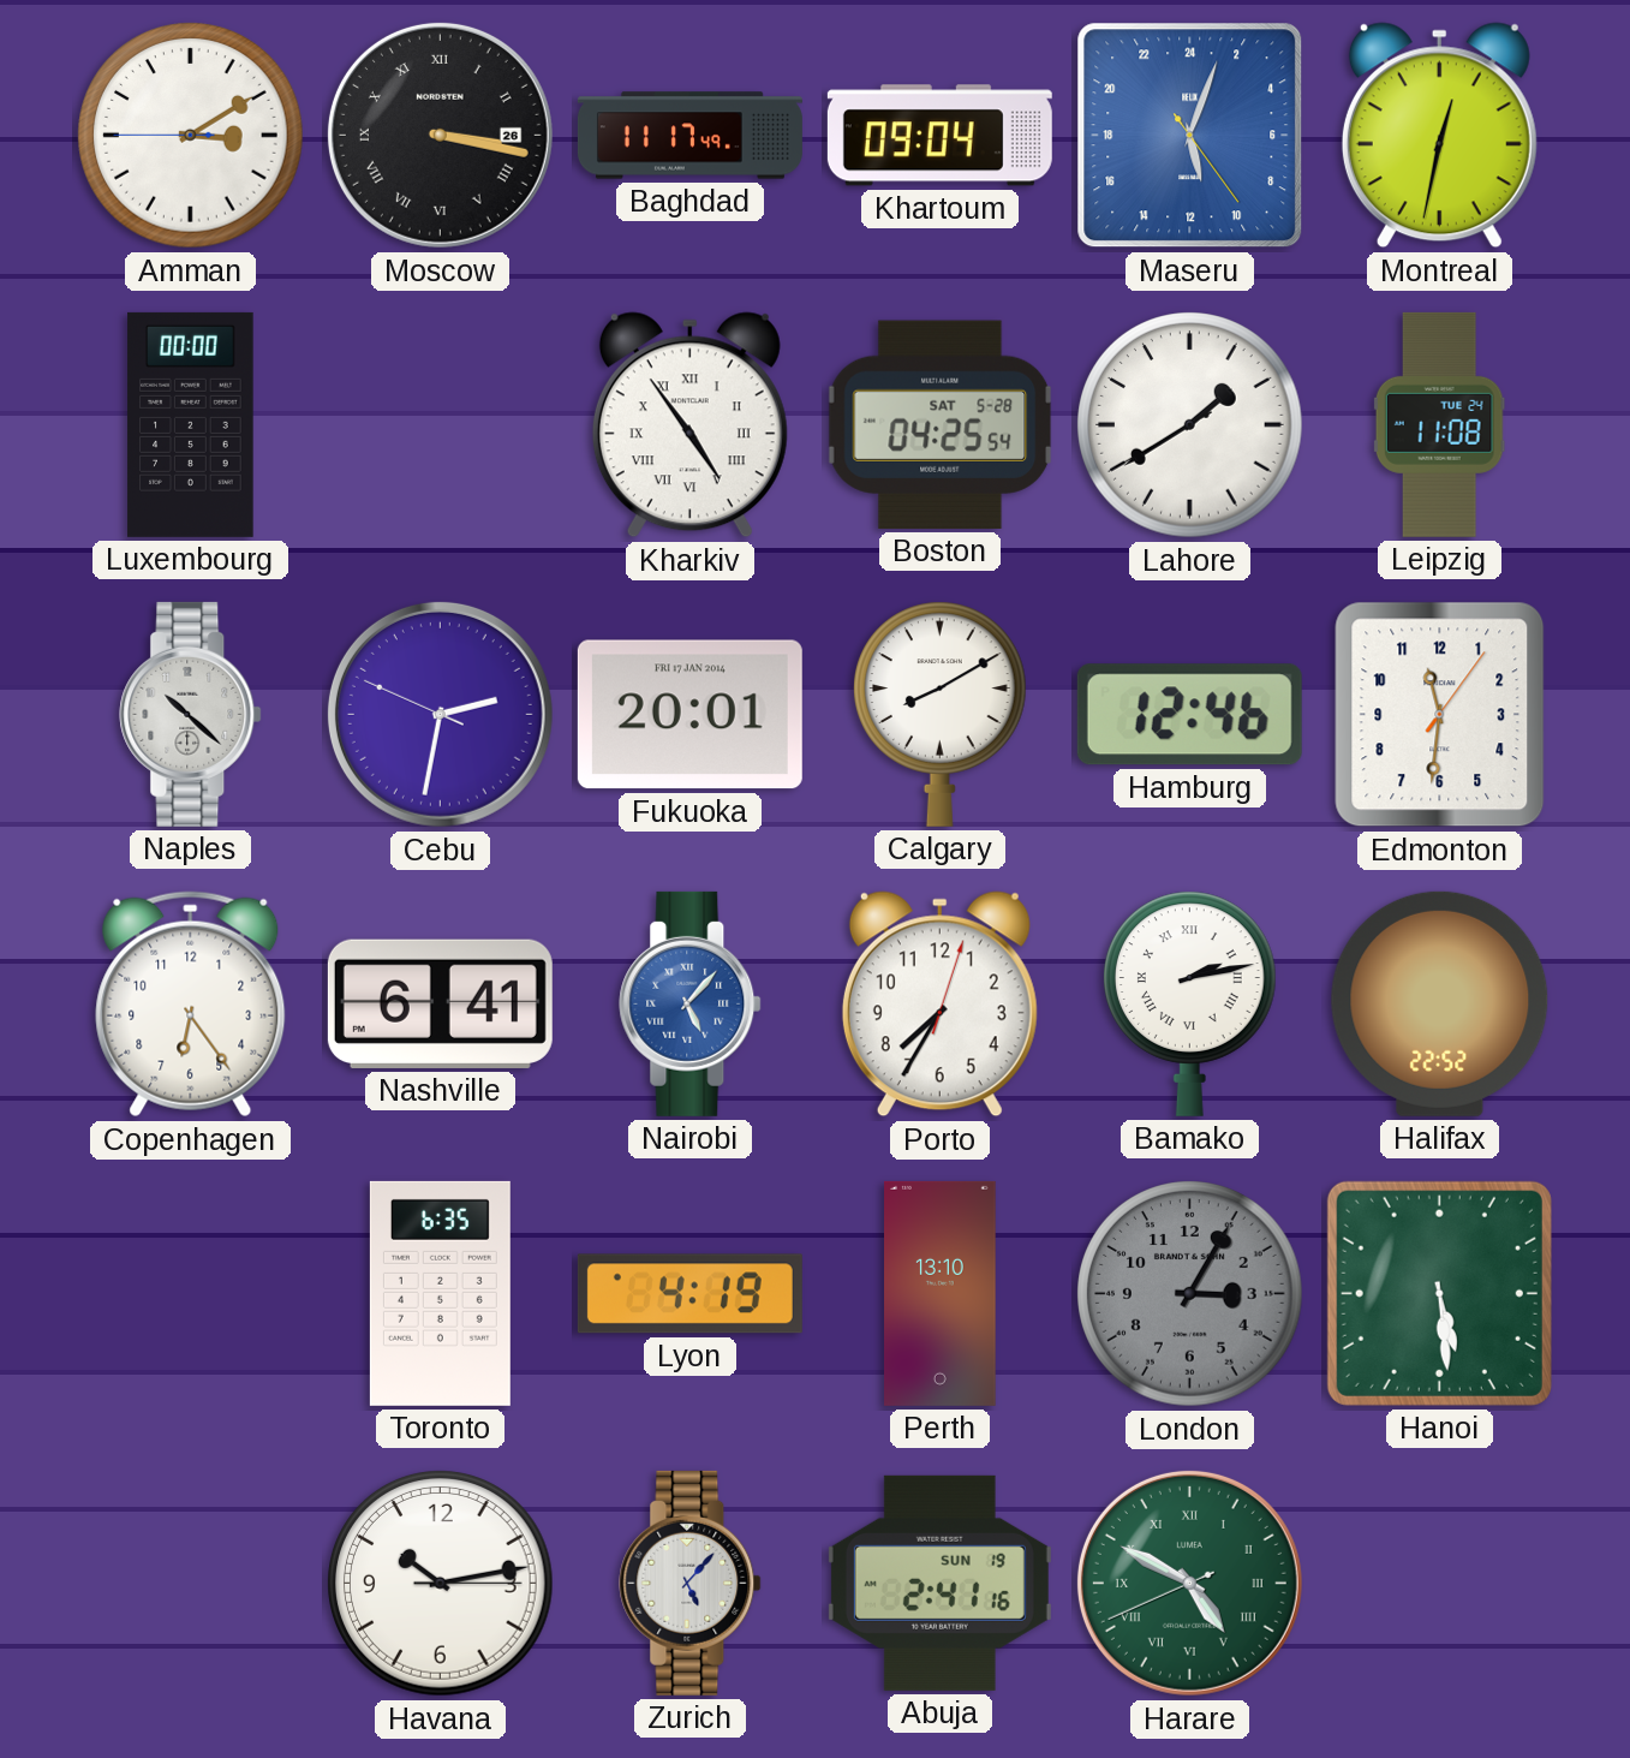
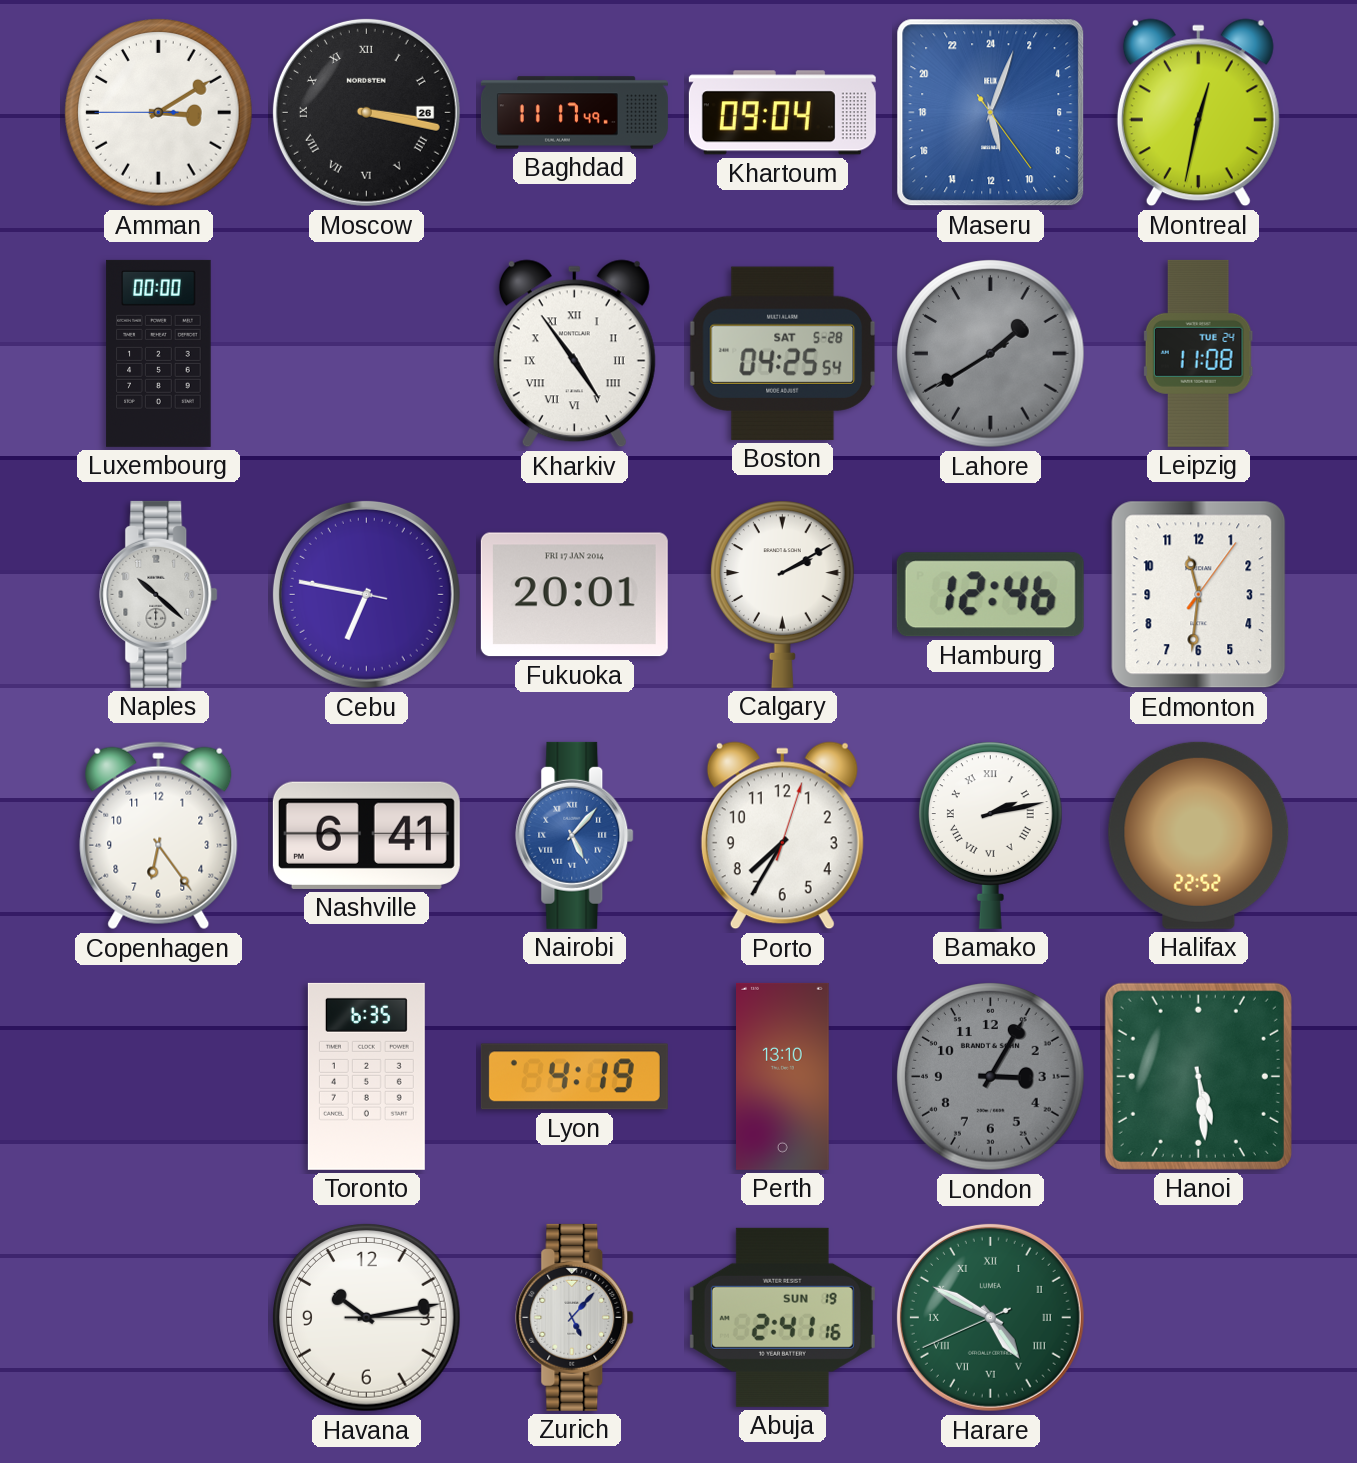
Lahore dial: white -> grey (991, 354)
Cebu: 2:31 -> 6:46 (366, 594)
Calgary: 8:10 -> 2:10 (782, 594)
